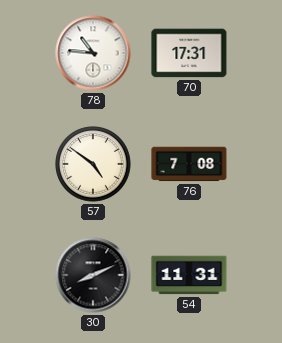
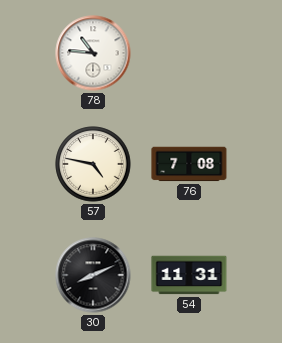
70: 17:31 -> none (189, 53)
57: 4:51 -> 4:47 (93, 164)
